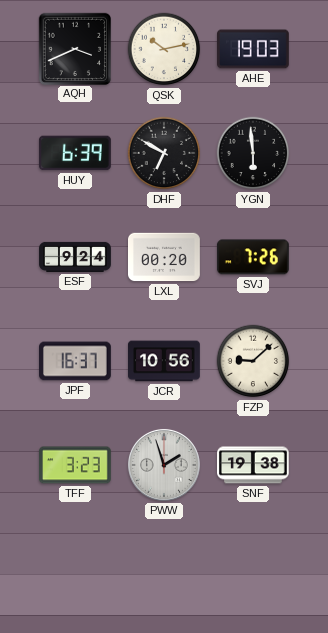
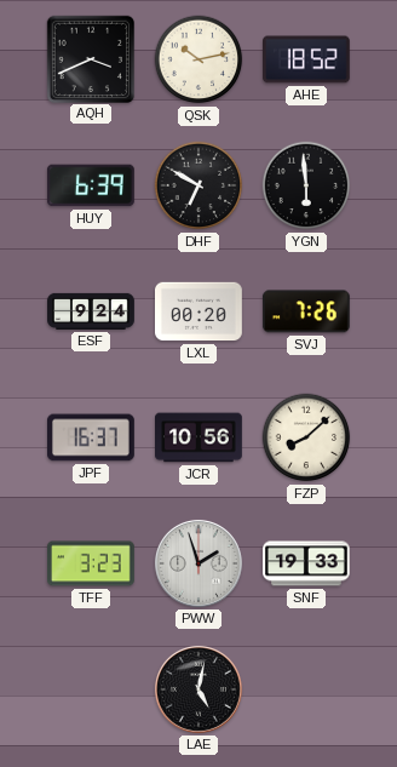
AHE: 19:03 -> 18:52 (307, 59)
FZP: 9:08 -> 8:08 (306, 437)
SNF: 19:38 -> 19:33 (307, 563)
LAE: none -> 5:02 (198, 689)
